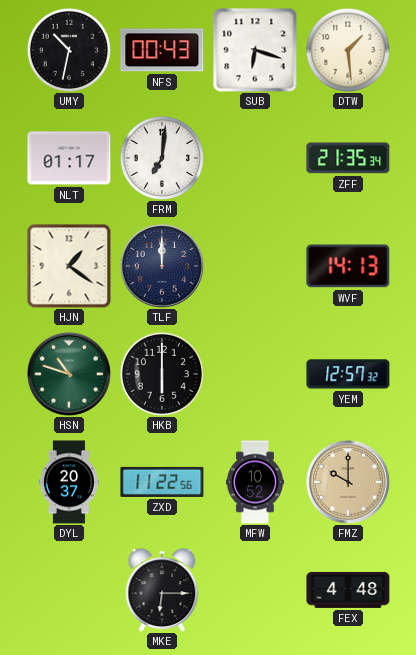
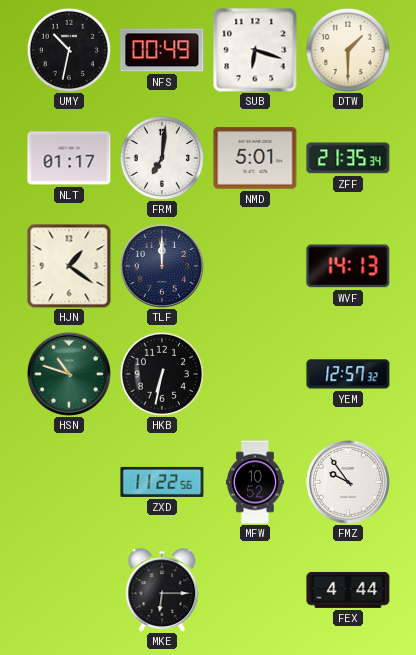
NFS: 00:43 -> 00:49 (162, 50)
DTW: 1:29 -> 1:30 (348, 50)
NMD: none -> 5:01 (255, 158)
HKB: 6:00 -> 6:32 (162, 374)
DYL: 20:37 -> none (69, 482)
FMZ: 10:00 -> 9:54 (348, 482)
FMZ dial: champagne -> white (348, 482)
FEX: 4:48 -> 4:44 (348, 590)
